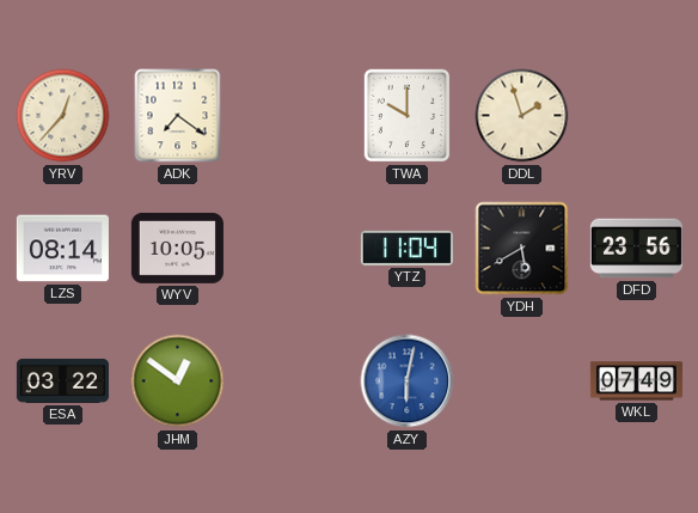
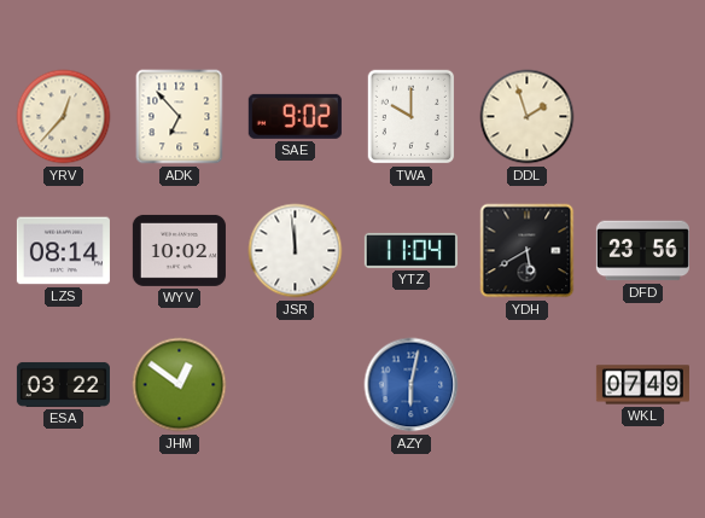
ADK: 7:21 -> 6:53 (180, 117)
SAE: none -> 9:02 (295, 116)
WYV: 10:05 -> 10:02 (179, 250)
JSR: none -> 11:59 (296, 251)
